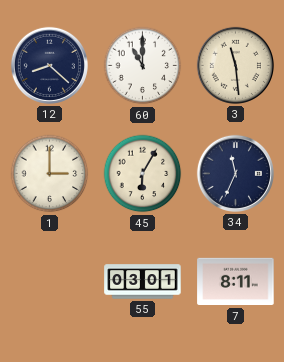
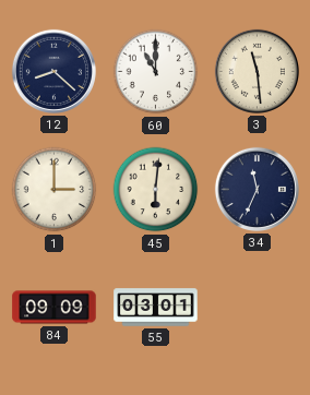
45: 6:05 -> 6:01 (156, 190)
84: none -> 09:09 (55, 308)
7: 8:11 -> none (236, 282)
